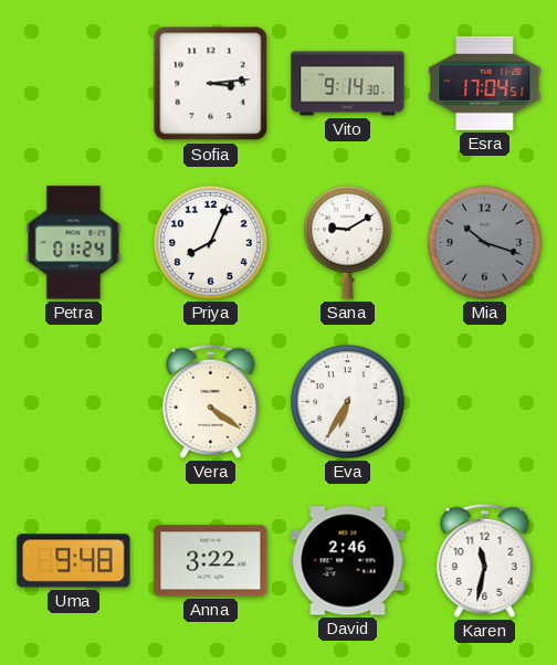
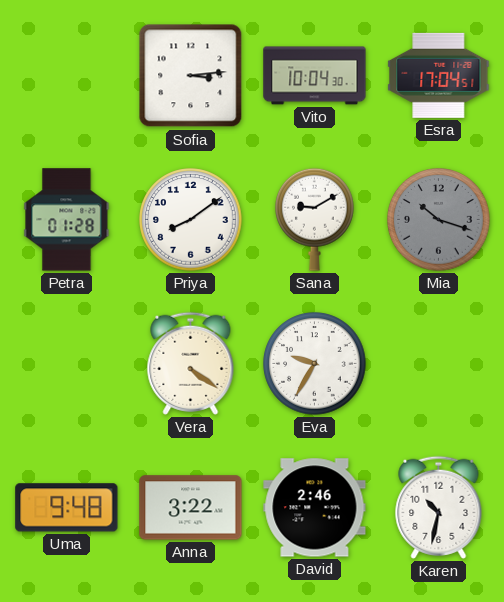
Vito: 9:14 -> 10:04 (315, 76)
Petra: 01:24 -> 01:28 (67, 220)
Priya: 8:04 -> 8:09 (191, 220)
Eva: 6:35 -> 9:35 (315, 364)
Karen: 11:32 -> 10:32 (439, 507)
